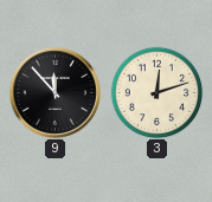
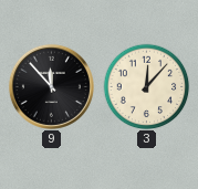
3: 12:12 -> 12:07 (146, 86)
